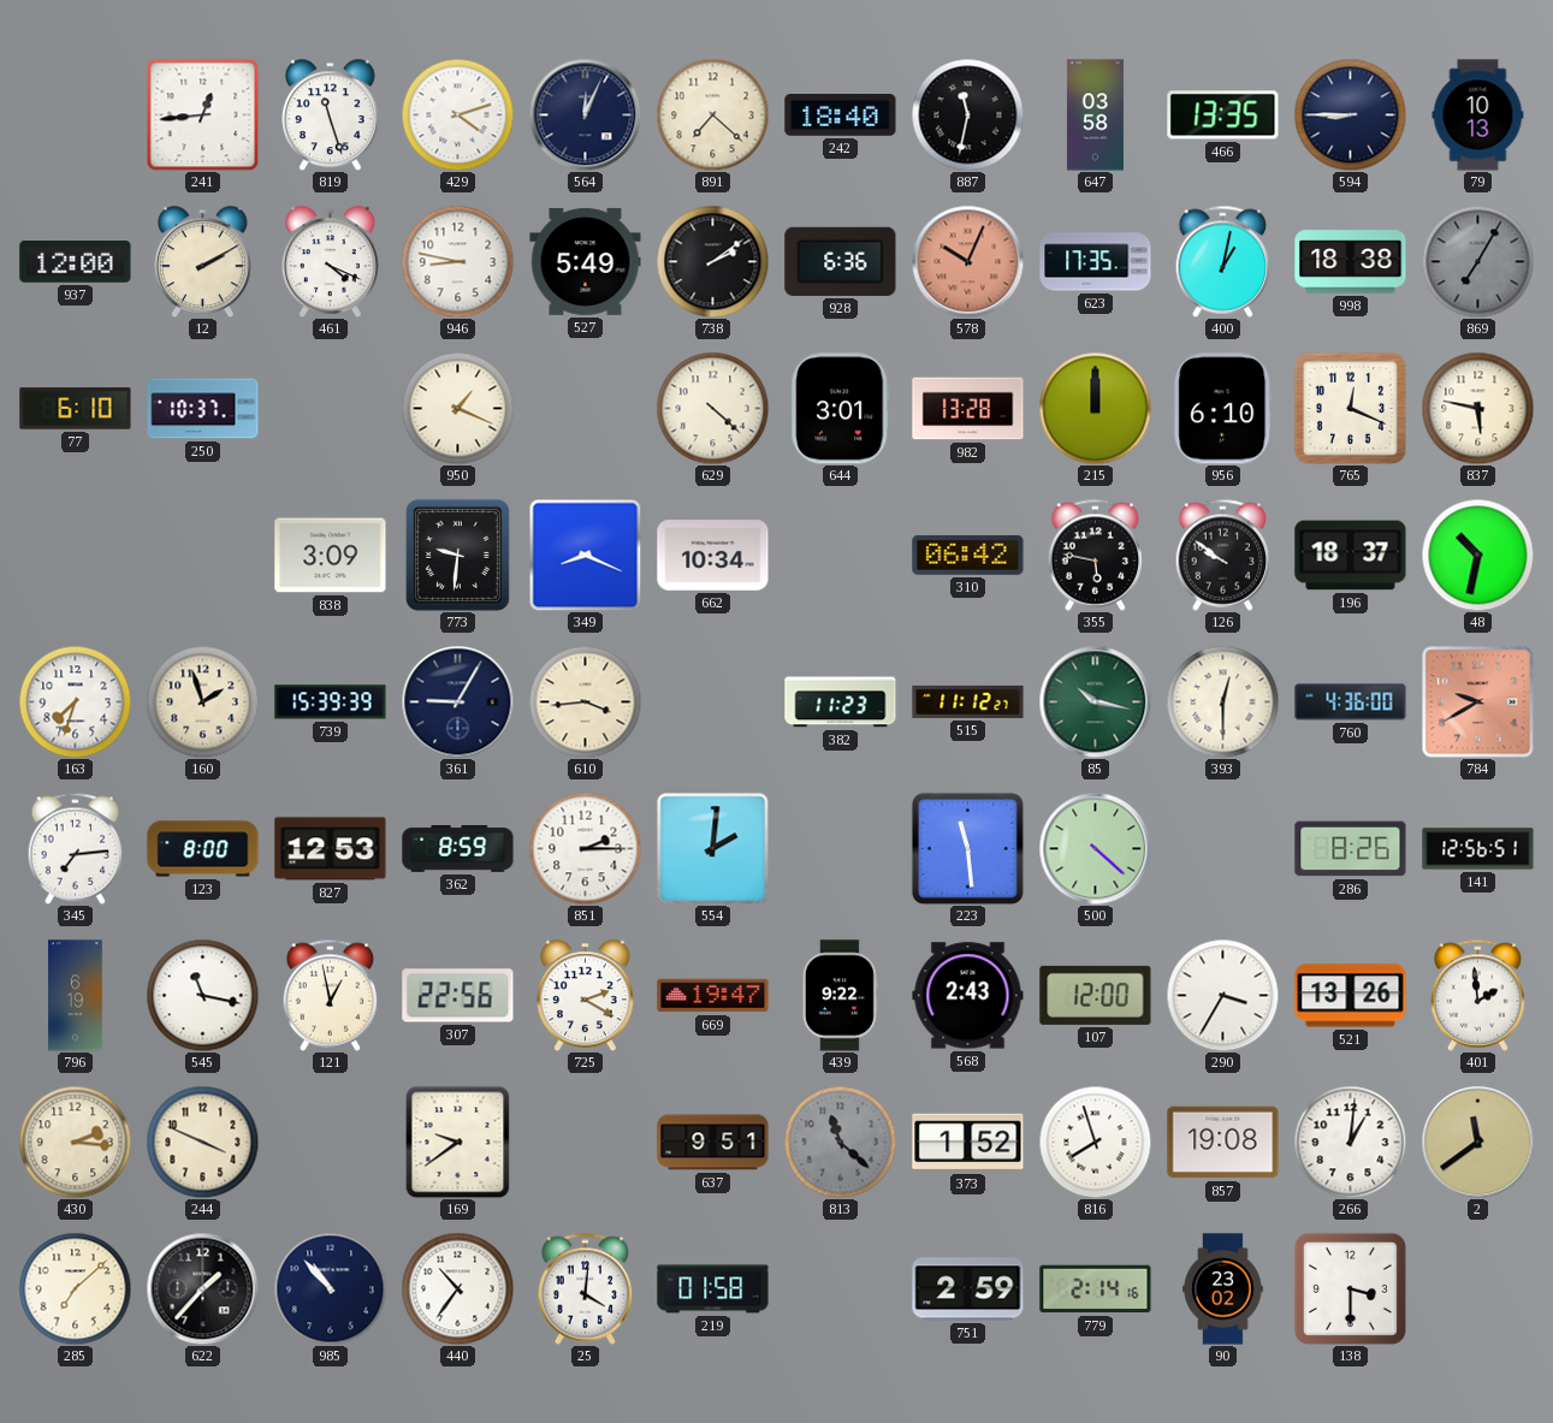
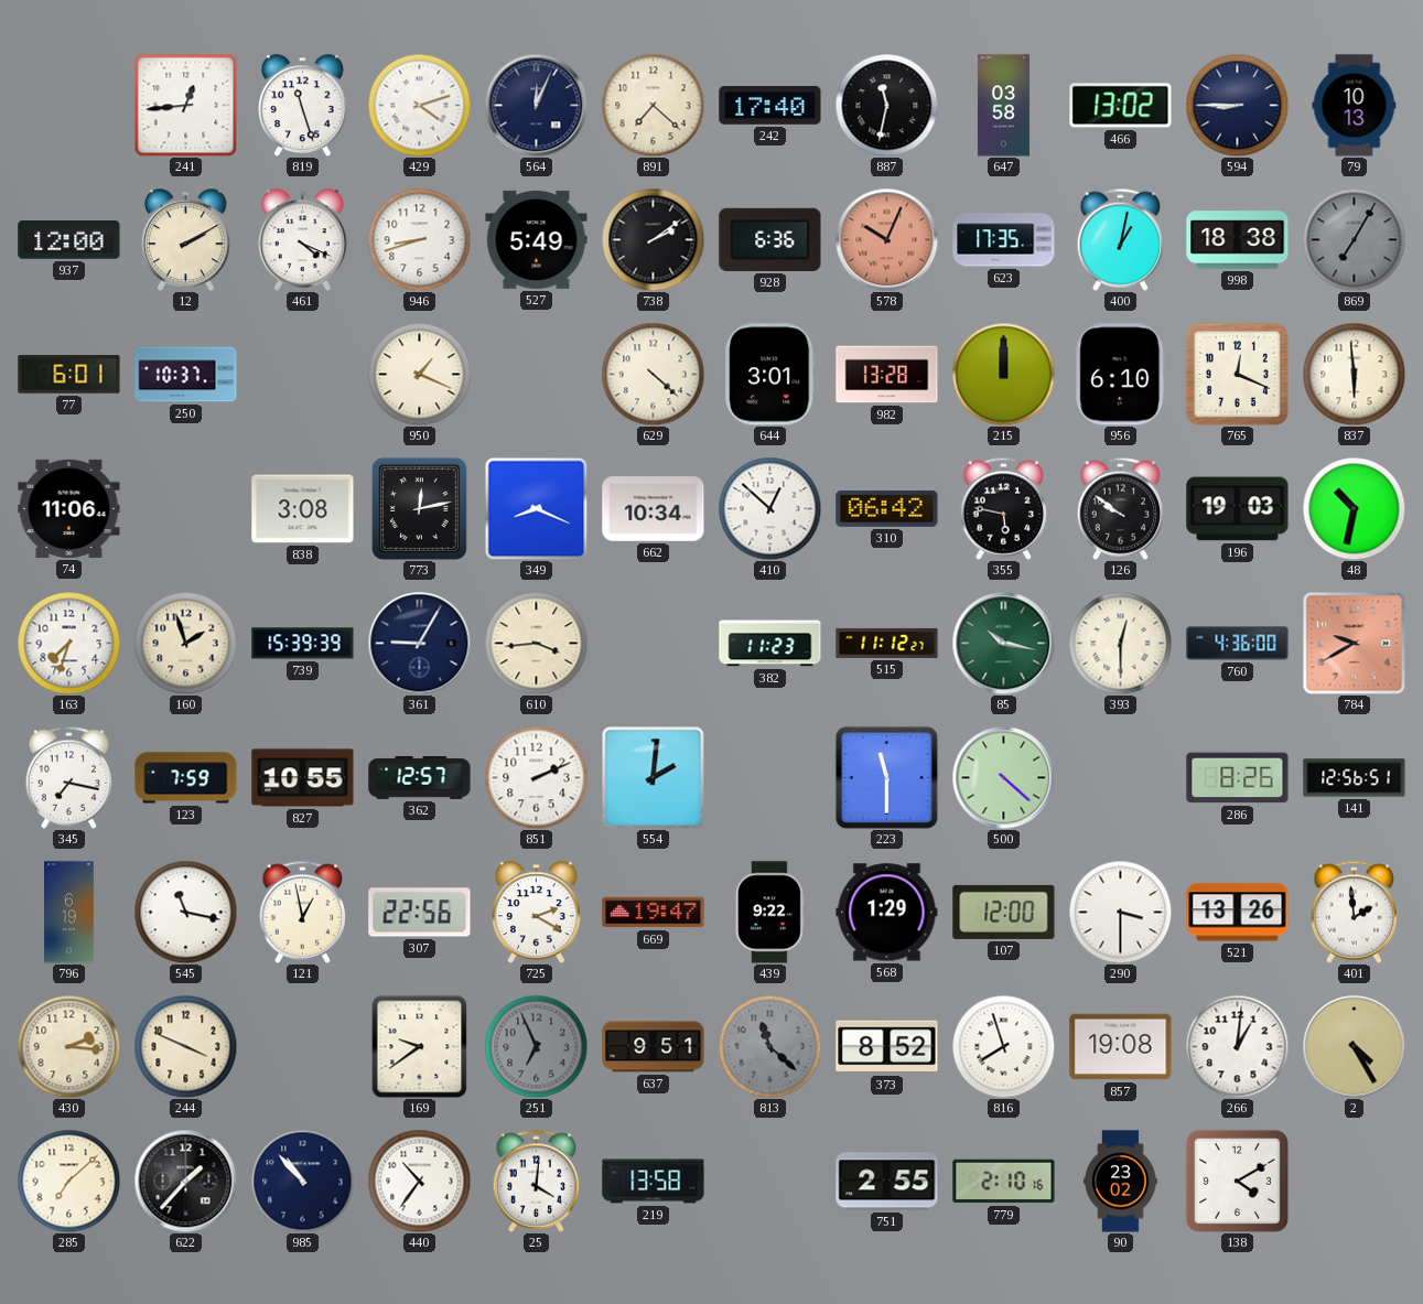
242: 18:40 -> 17:40 (770, 106)
466: 13:35 -> 13:02 (1121, 106)
946: 8:47 -> 8:42 (419, 239)
77: 6:10 -> 6:01 (69, 375)
837: 5:47 -> 5:59 (1354, 374)
74: none -> 11:06 (69, 508)
838: 3:09 -> 3:08 (303, 509)
773: 9:31 -> 12:13 (419, 508)
410: none -> 12:52 (769, 508)
196: 18:37 -> 19:03 (1238, 509)
345: 7:14 -> 7:17 (69, 777)
123: 8:00 -> 7:59 (186, 778)
827: 12:53 -> 10:55 (303, 778)
362: 8:59 -> 12:57 (420, 777)
851: 2:15 -> 2:11 (536, 777)
223: 11:29 -> 11:30 (886, 777)
568: 2:43 -> 1:29 (887, 913)
290: 3:35 -> 3:30 (1120, 912)
251: none -> 6:56 (536, 1046)
373: 1:52 -> 8:52 (887, 1047)
2: 11:39 -> 4:25 (1354, 1046)
219: 01:58 -> 13:58 (654, 1182)
751: 2:59 -> 2:55 (887, 1182)
779: 2:14 -> 2:10 (1004, 1182)
138: 3:30 -> 4:10 (1237, 1181)
